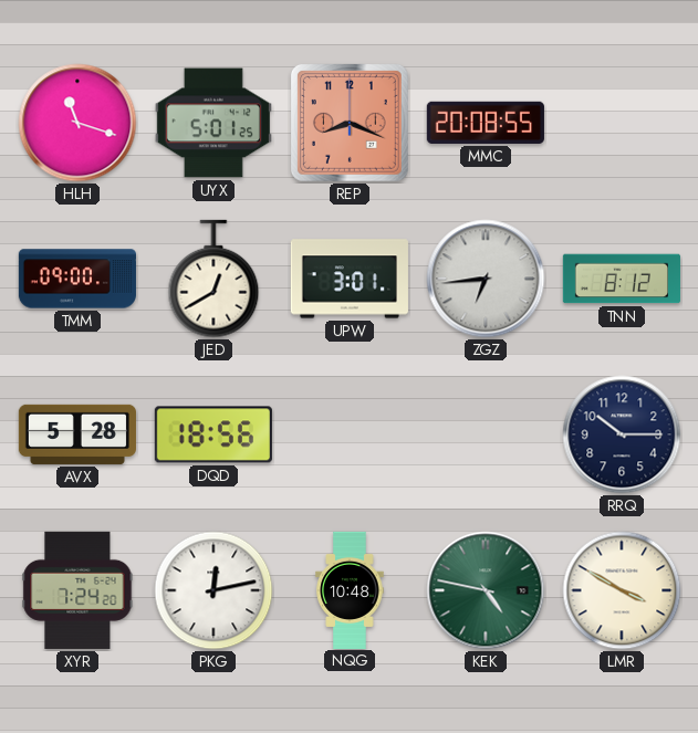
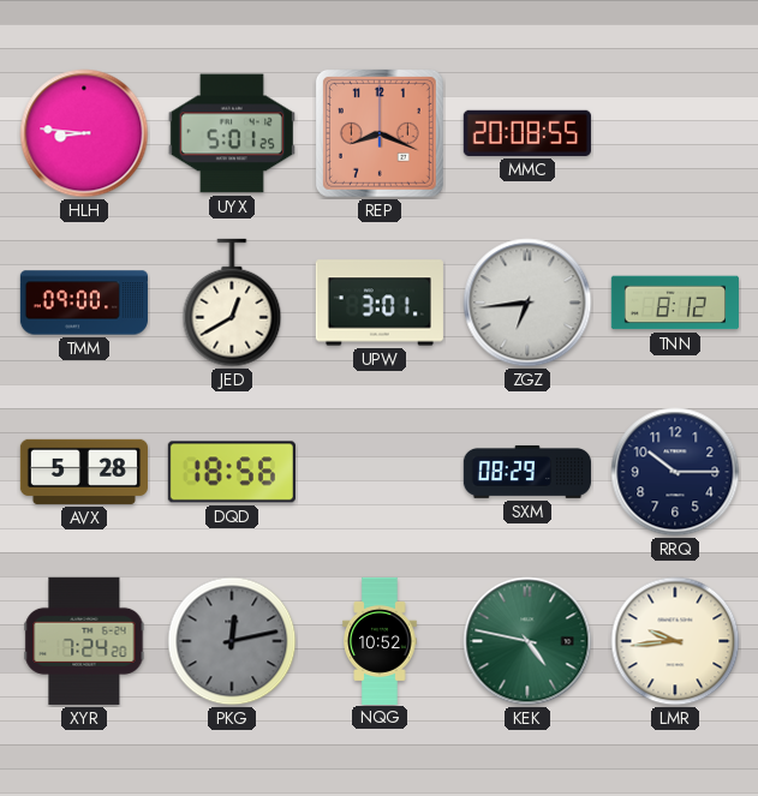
HLH: 11:18 -> 8:46 (84, 133)
SXM: none -> 08:29 (527, 472)
PKG dial: white -> grey (232, 641)
NQG: 10:48 -> 10:52 (380, 640)
LMR: 3:50 -> 9:44 (675, 641)
